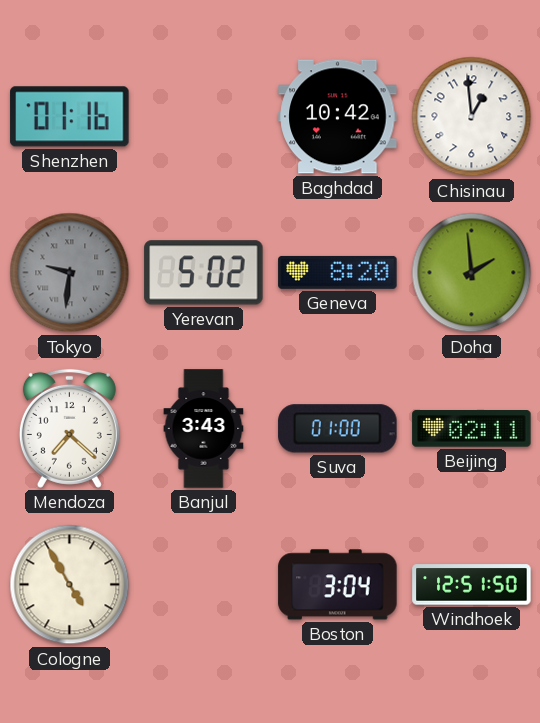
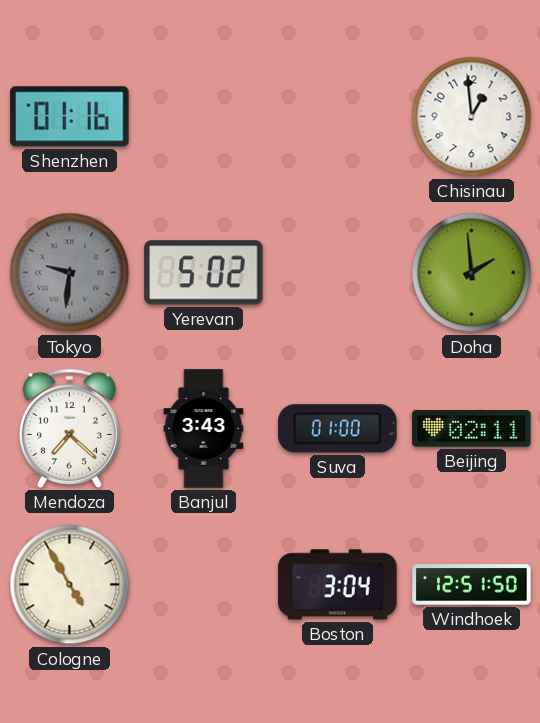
Baghdad: 10:42 -> none (338, 117)
Geneva: 8:20 -> none (338, 272)
